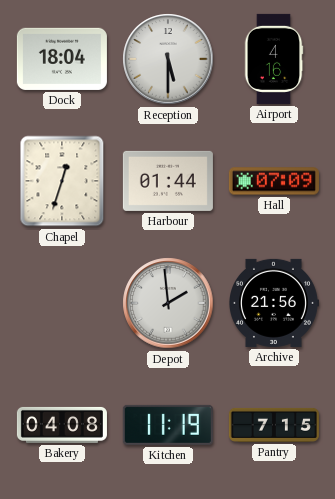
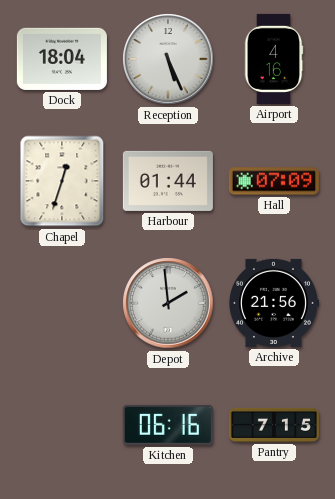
Reception: 5:30 -> 5:26 (168, 59)
Bakery: 04:08 -> none (62, 425)
Kitchen: 11:19 -> 06:16 (168, 425)
